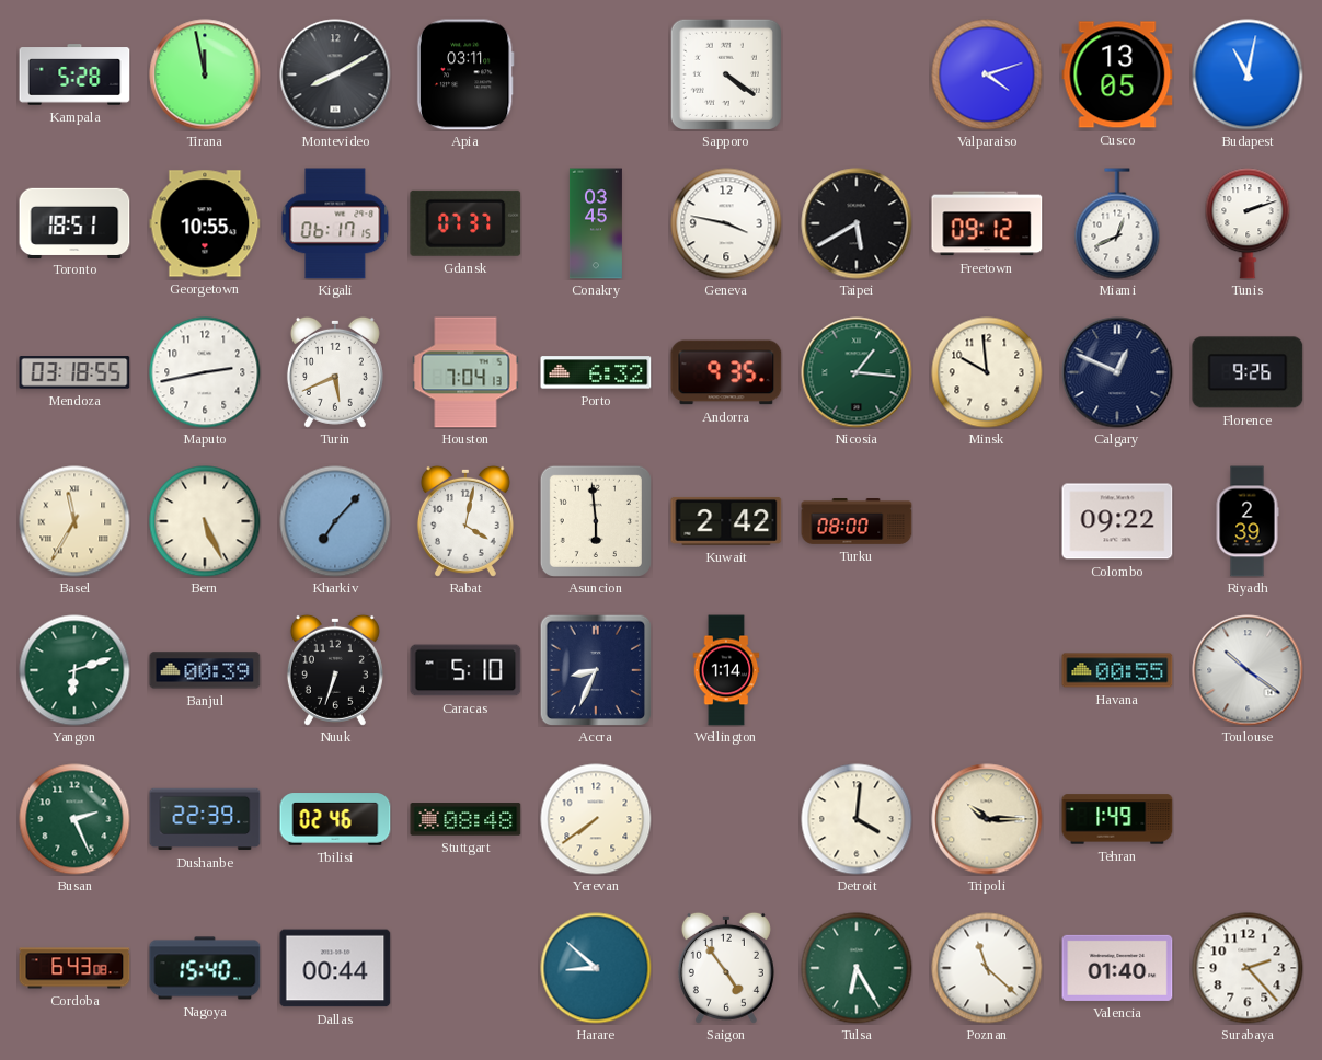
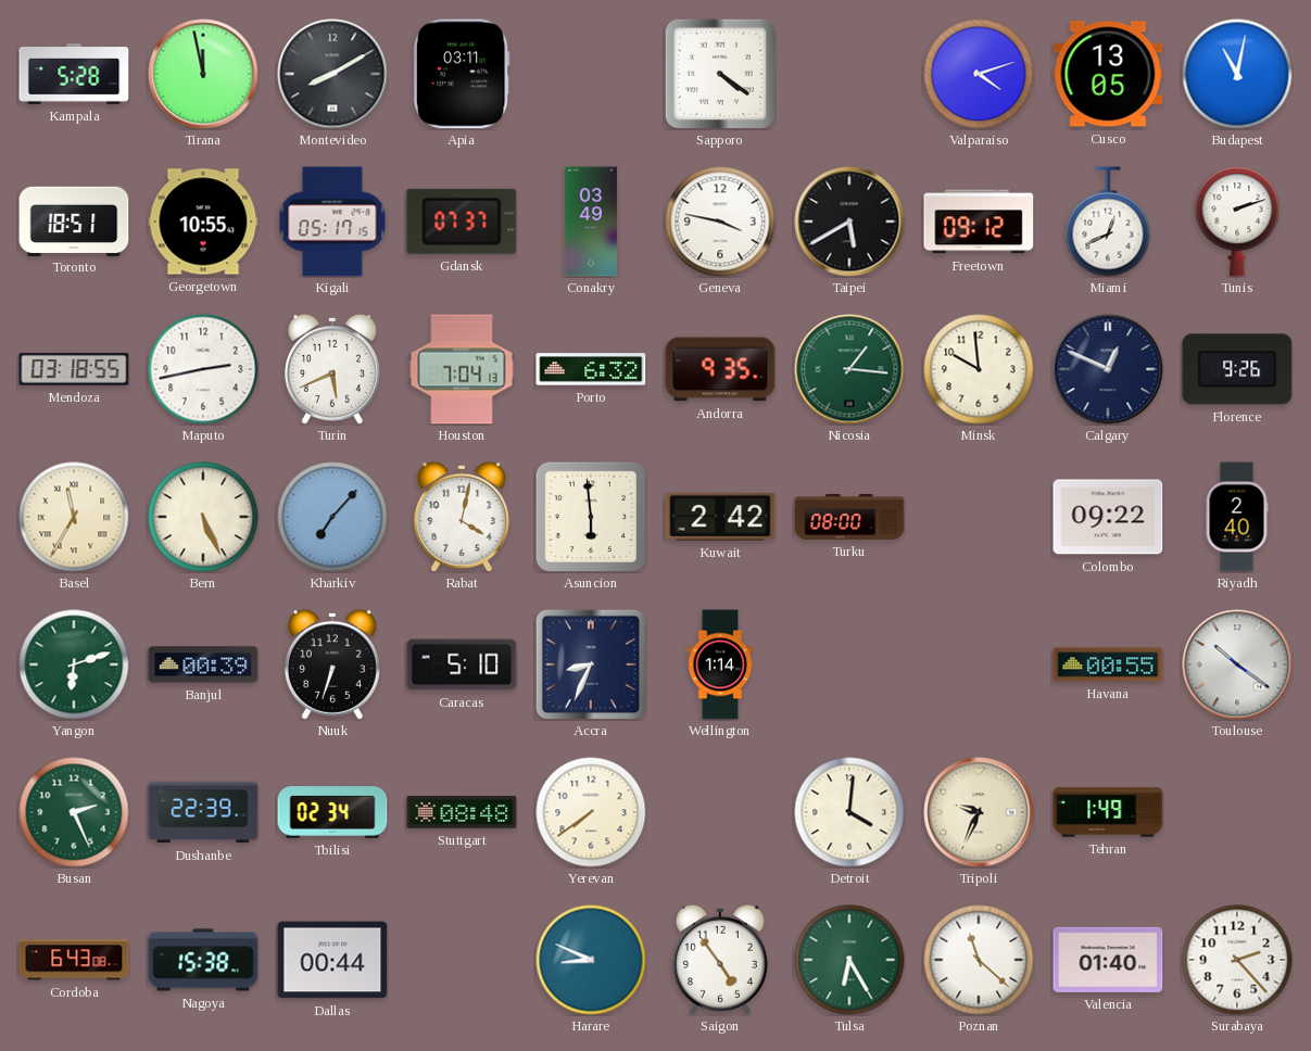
Kigali: 06:17 -> 05:17 (332, 221)
Conakry: 03:45 -> 03:49 (591, 221)
Riyadh: 2:39 -> 2:40 (1237, 517)
Tbilisi: 02:46 -> 02:34 (332, 812)
Tripoli: 10:15 -> 9:34 (979, 812)
Nagoya: 15:40 -> 15:38 (203, 960)
Harare: 8:52 -> 8:49 (591, 960)
